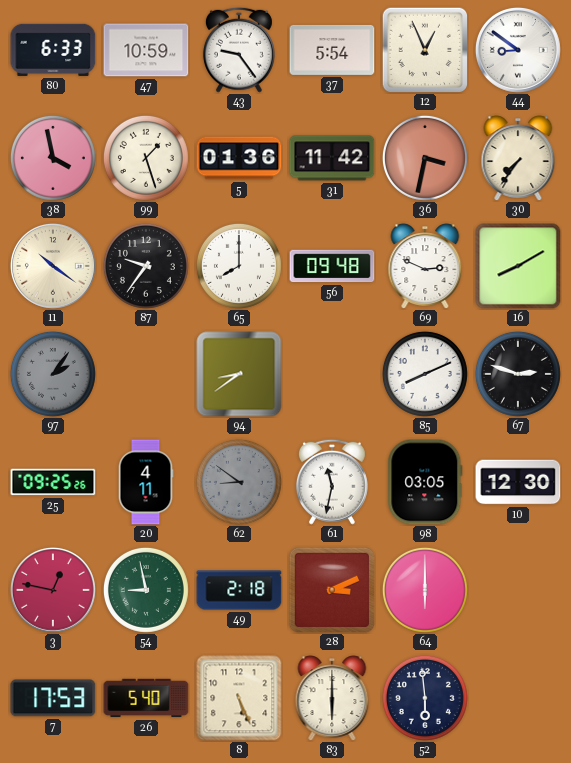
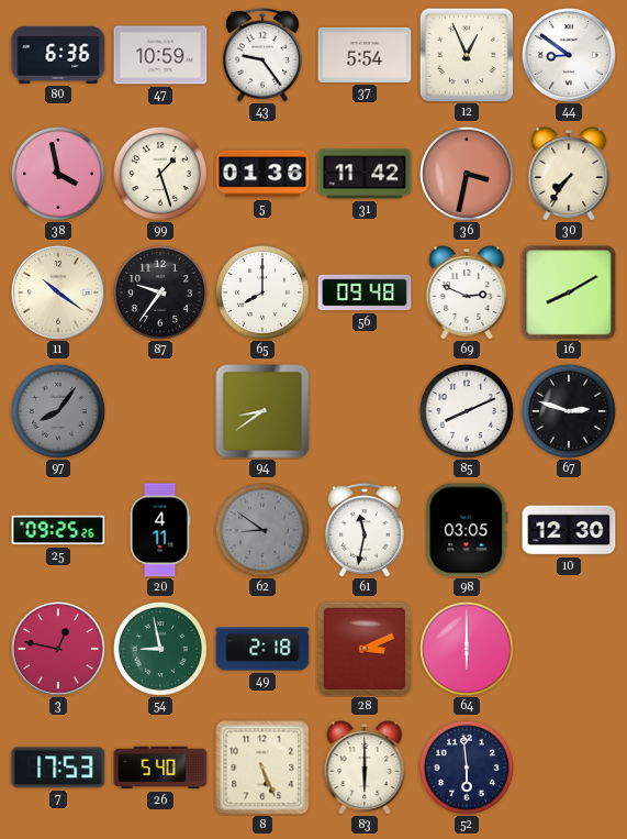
80: 6:33 -> 6:36 (58, 55)
97: 2:06 -> 8:06 (58, 411)
